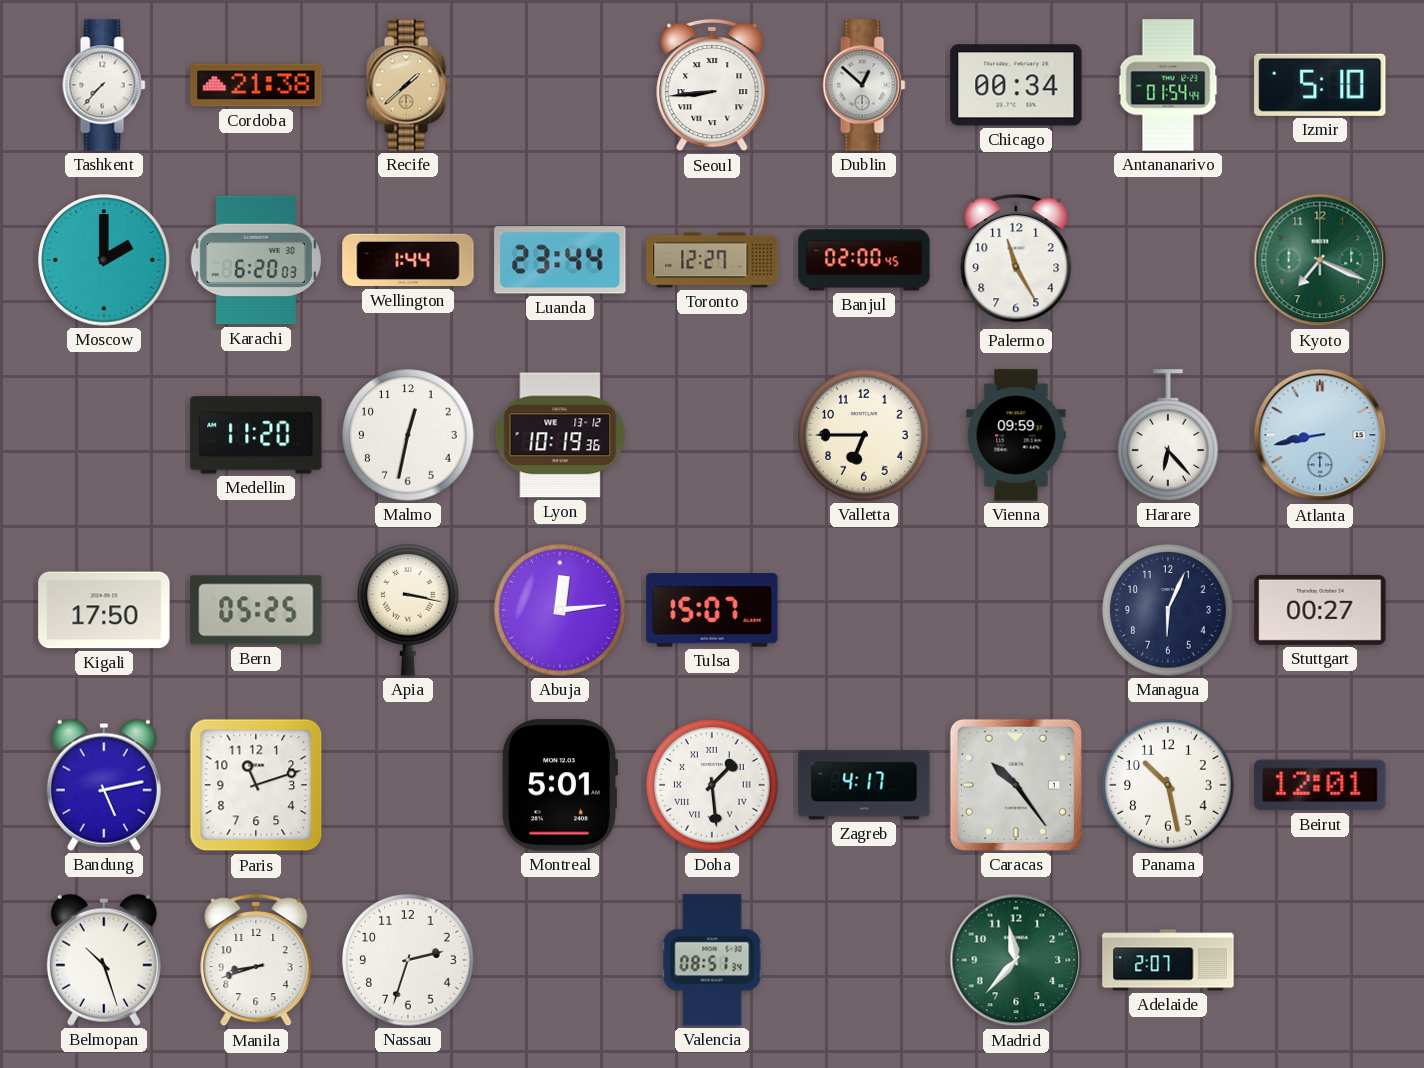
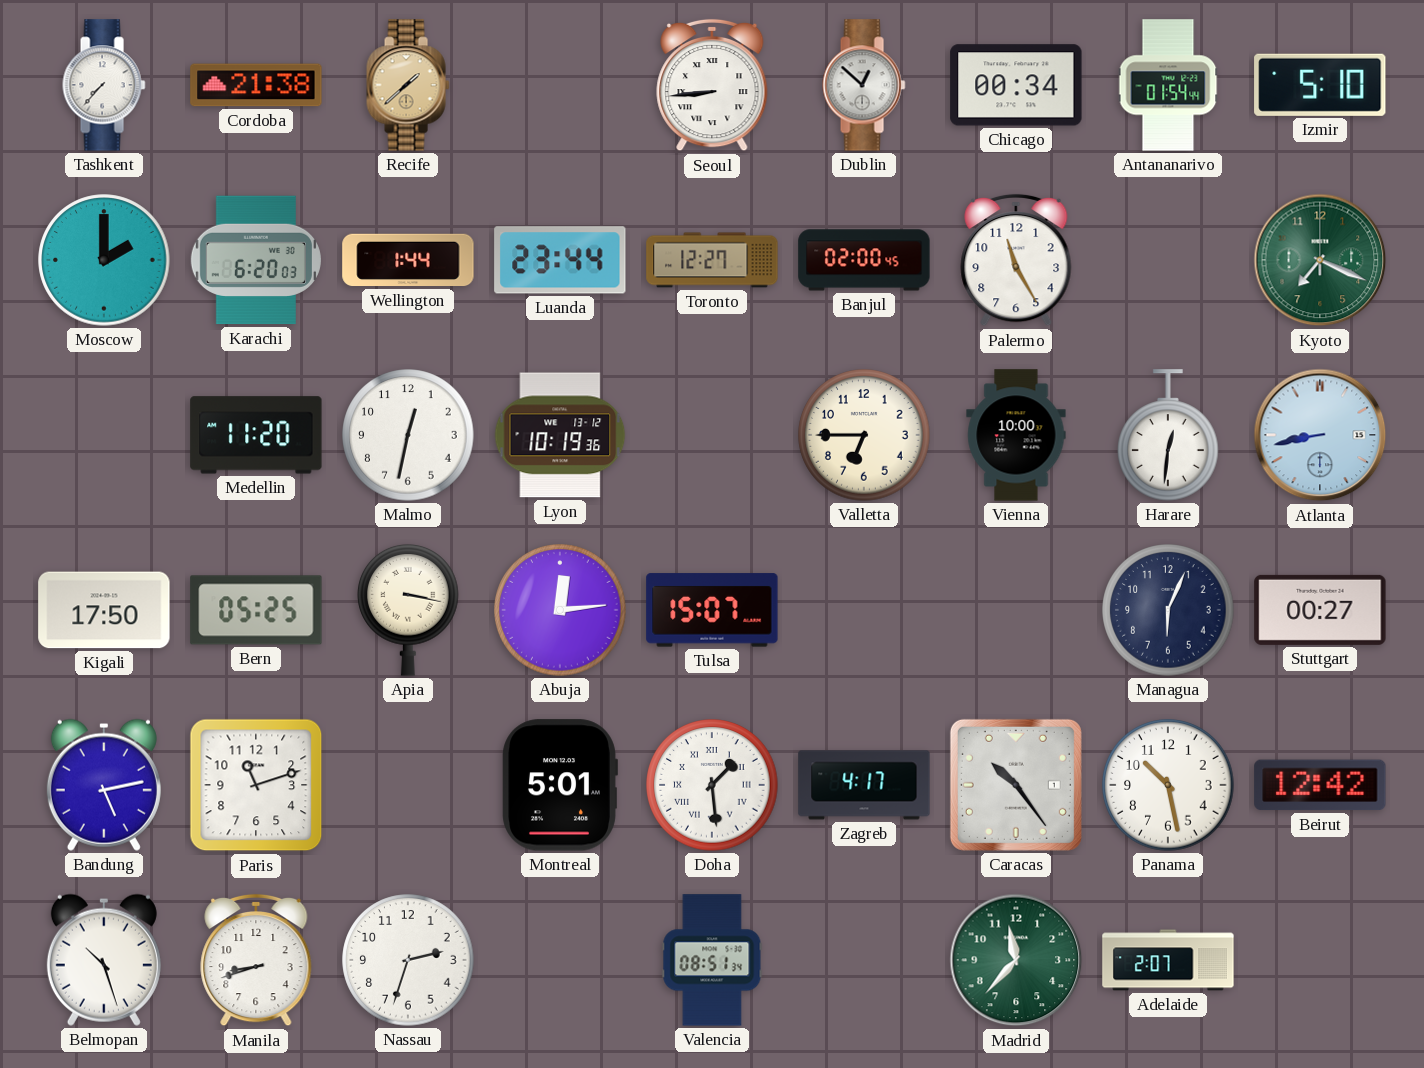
Vienna: 09:59 -> 10:00 (1016, 435)
Harare: 6:23 -> 12:31 (1168, 435)
Beirut: 12:01 -> 12:42 (1320, 785)
